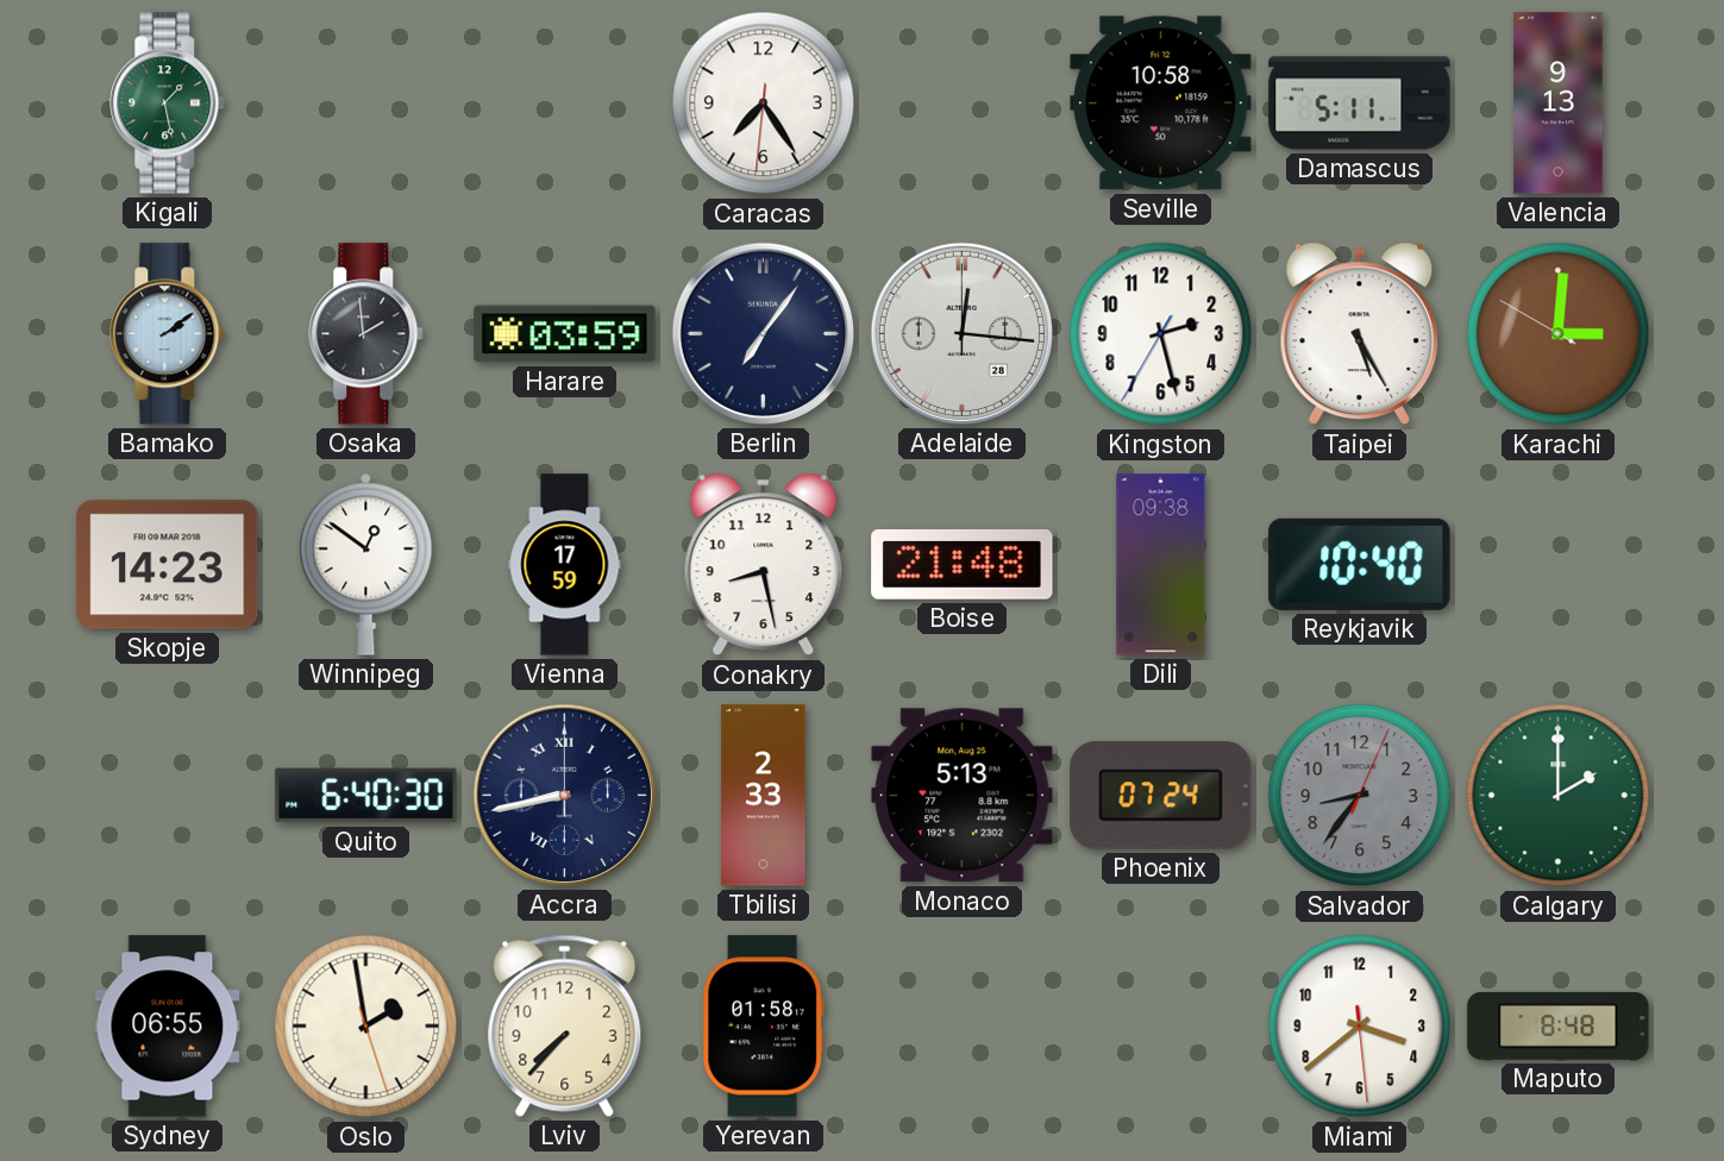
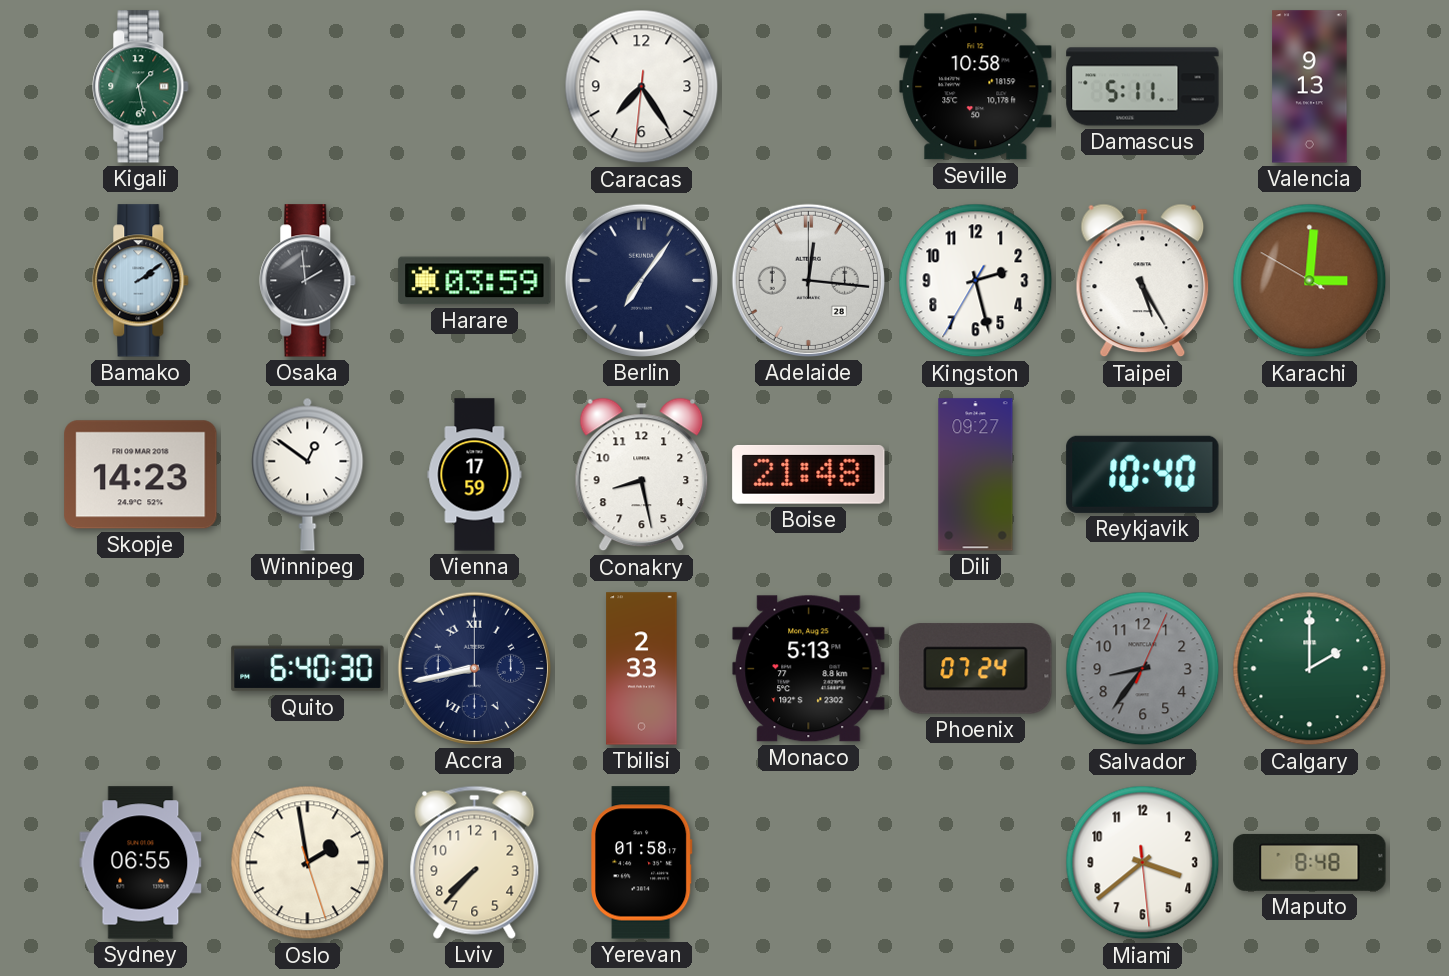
Dili: 09:38 -> 09:27 (976, 475)
